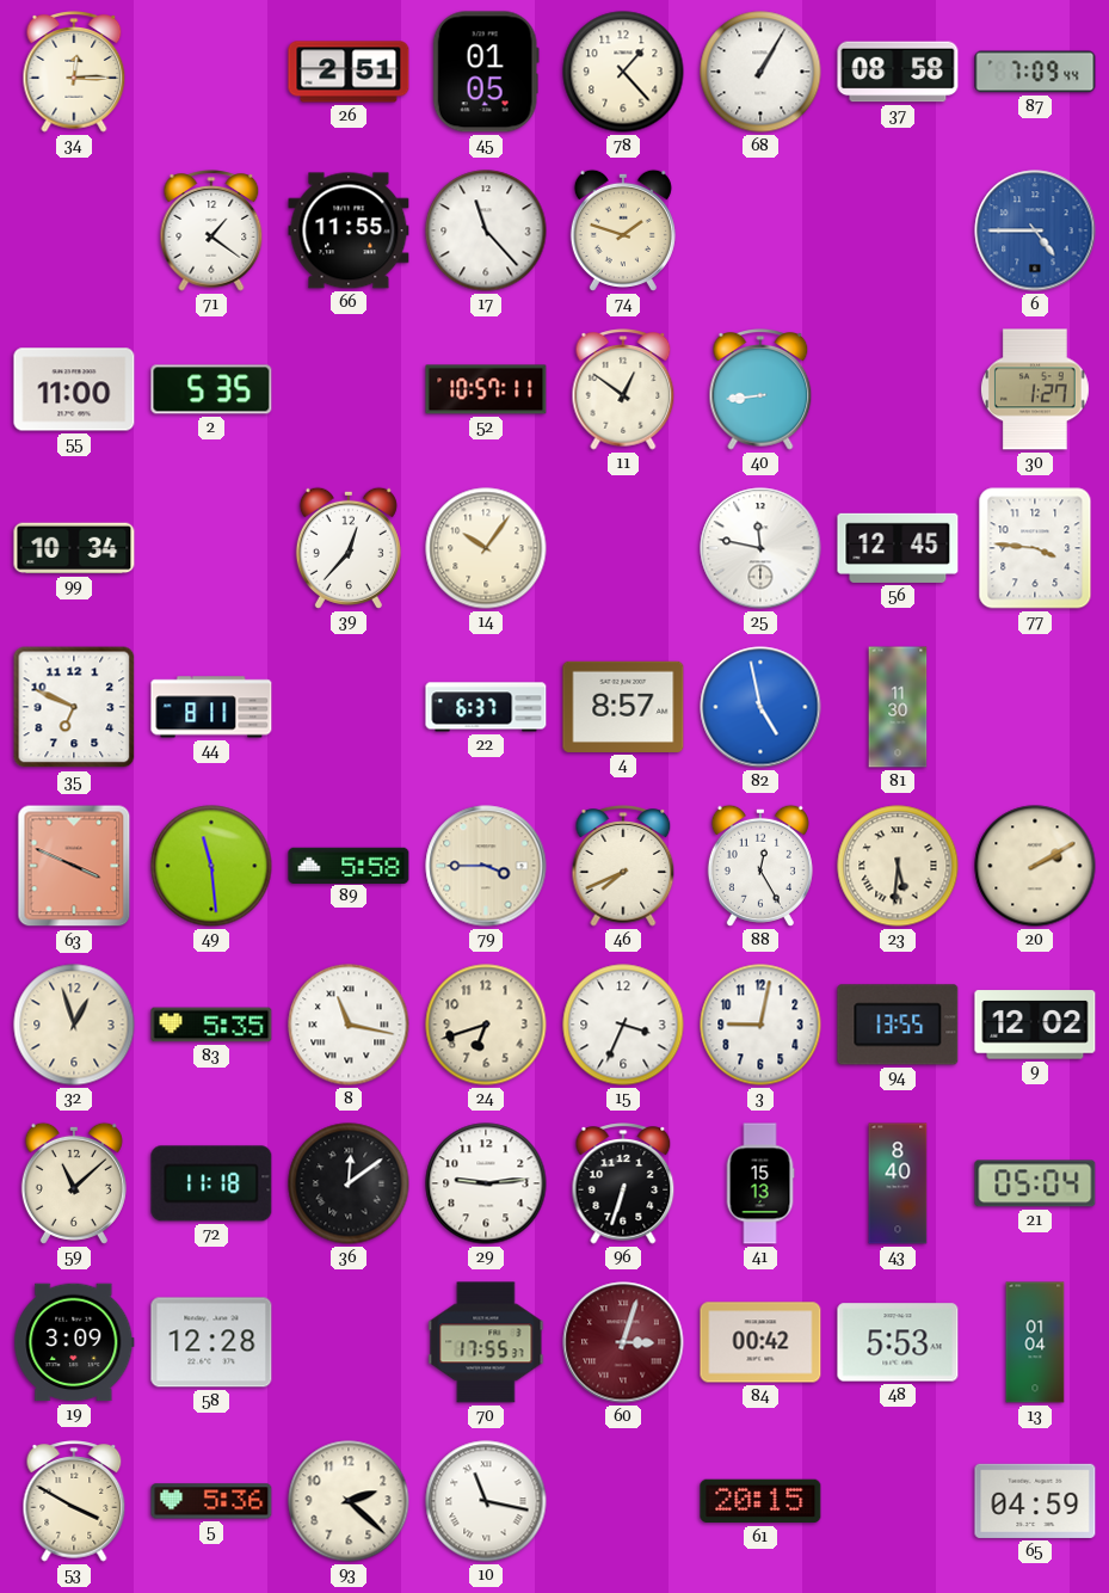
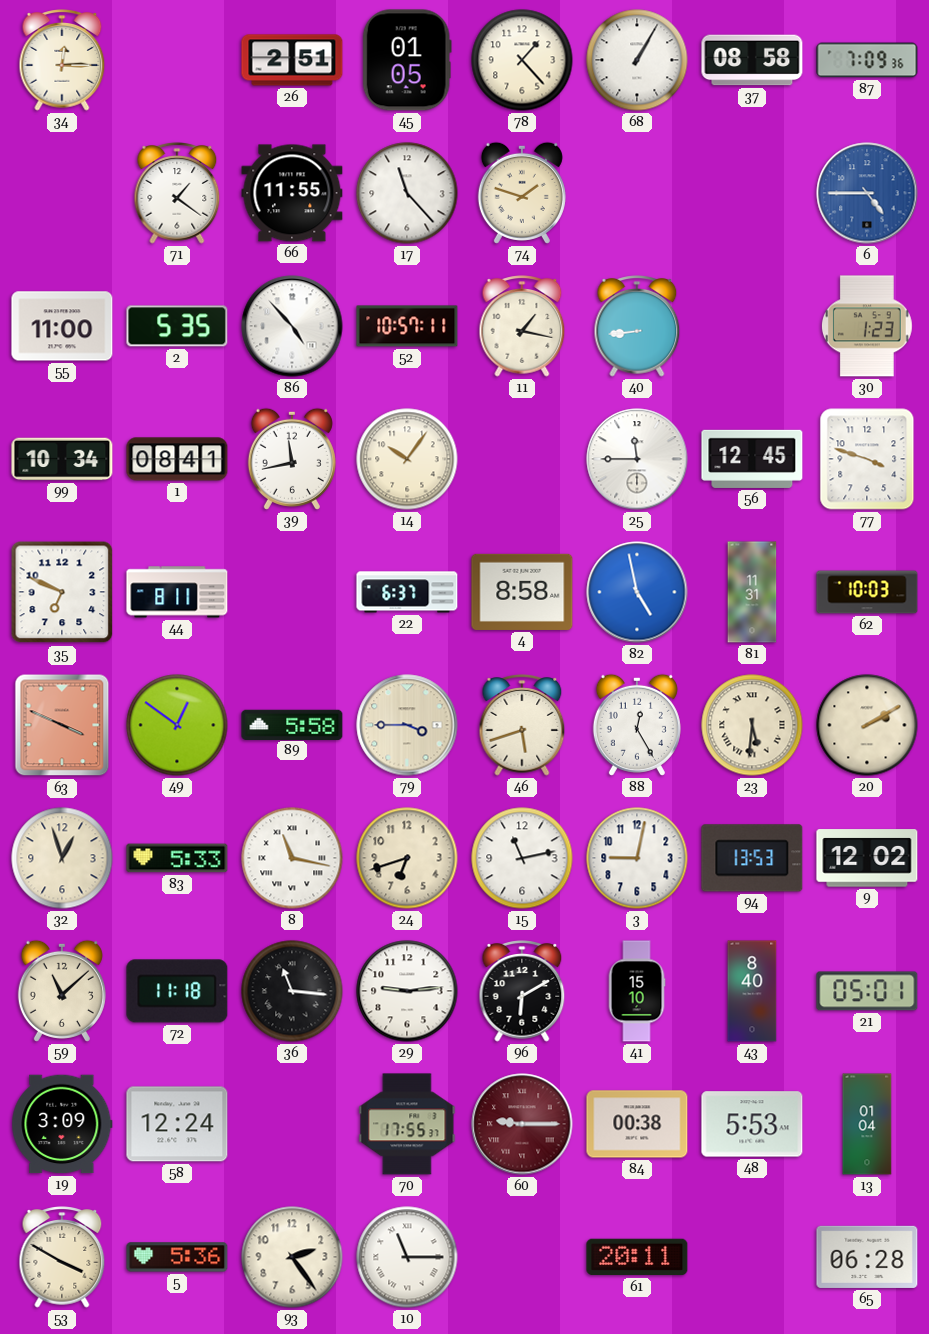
87: 7:09:44 -> 7:09:36 (867, 60)
86: none -> 4:53 (292, 326)
11: 12:51 -> 1:17 (522, 326)
30: 1:27 -> 1:23 (867, 326)
1: none -> 08:41 (177, 459)
39: 12:37 -> 11:43 (292, 459)
25: 11:47 -> 11:45 (637, 459)
77: 3:46 -> 3:48 (867, 459)
4: 8:57 -> 8:58 (522, 592)
81: 11:30 -> 11:31 (752, 592)
62: none -> 10:03 (867, 592)
49: 11:29 -> 12:51 (177, 725)
46: 7:41 -> 5:42 (522, 725)
83: 5:35 -> 5:33 (177, 858)
15: 3:34 -> 11:13 (522, 858)
94: 13:55 -> 13:53 (752, 858)
36: 12:09 -> 11:16 (292, 991)
96: 6:33 -> 6:10 (522, 991)
41: 15:13 -> 15:10 (637, 991)
21: 05:04 -> 05:01 (867, 991)
58: 12:28 -> 12:24 (177, 1124)
60: 3:03 -> 9:15 (522, 1124)
84: 00:42 -> 00:38 (637, 1124)
93: 2:22 -> 2:24 (292, 1257)
10: 11:17 -> 11:15 (407, 1257)
61: 20:15 -> 20:11 (637, 1257)
65: 04:59 -> 06:28 (867, 1257)
